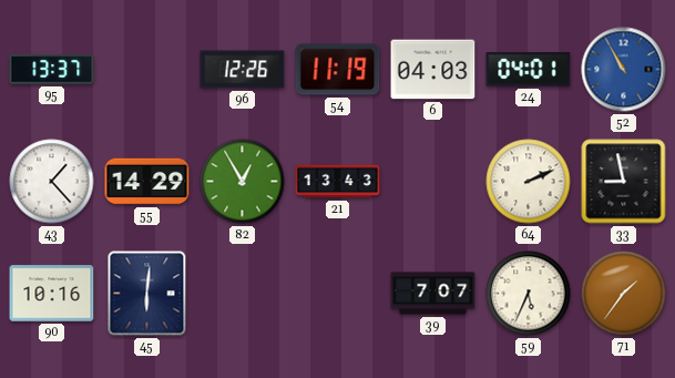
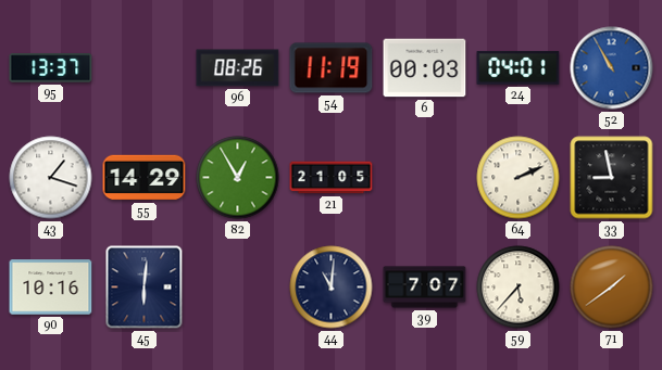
96: 12:26 -> 08:26 (238, 68)
6: 04:03 -> 00:03 (425, 68)
43: 1:23 -> 1:18 (51, 178)
21: 13:43 -> 21:05 (332, 178)
44: none -> 11:01 (332, 288)
59: 5:34 -> 5:37 (519, 288)
71: 1:36 -> 1:39 (612, 288)
